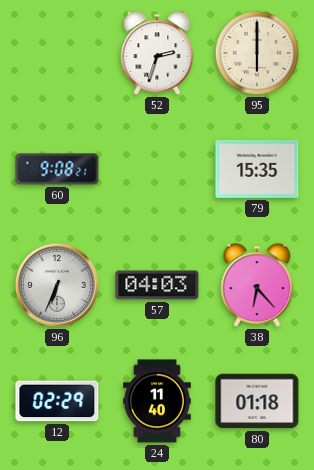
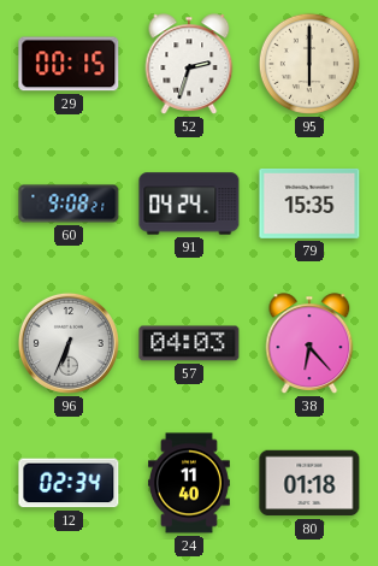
29: none -> 00:15 (69, 64)
91: none -> 04:24 (189, 204)
12: 02:29 -> 02:34 (69, 483)
